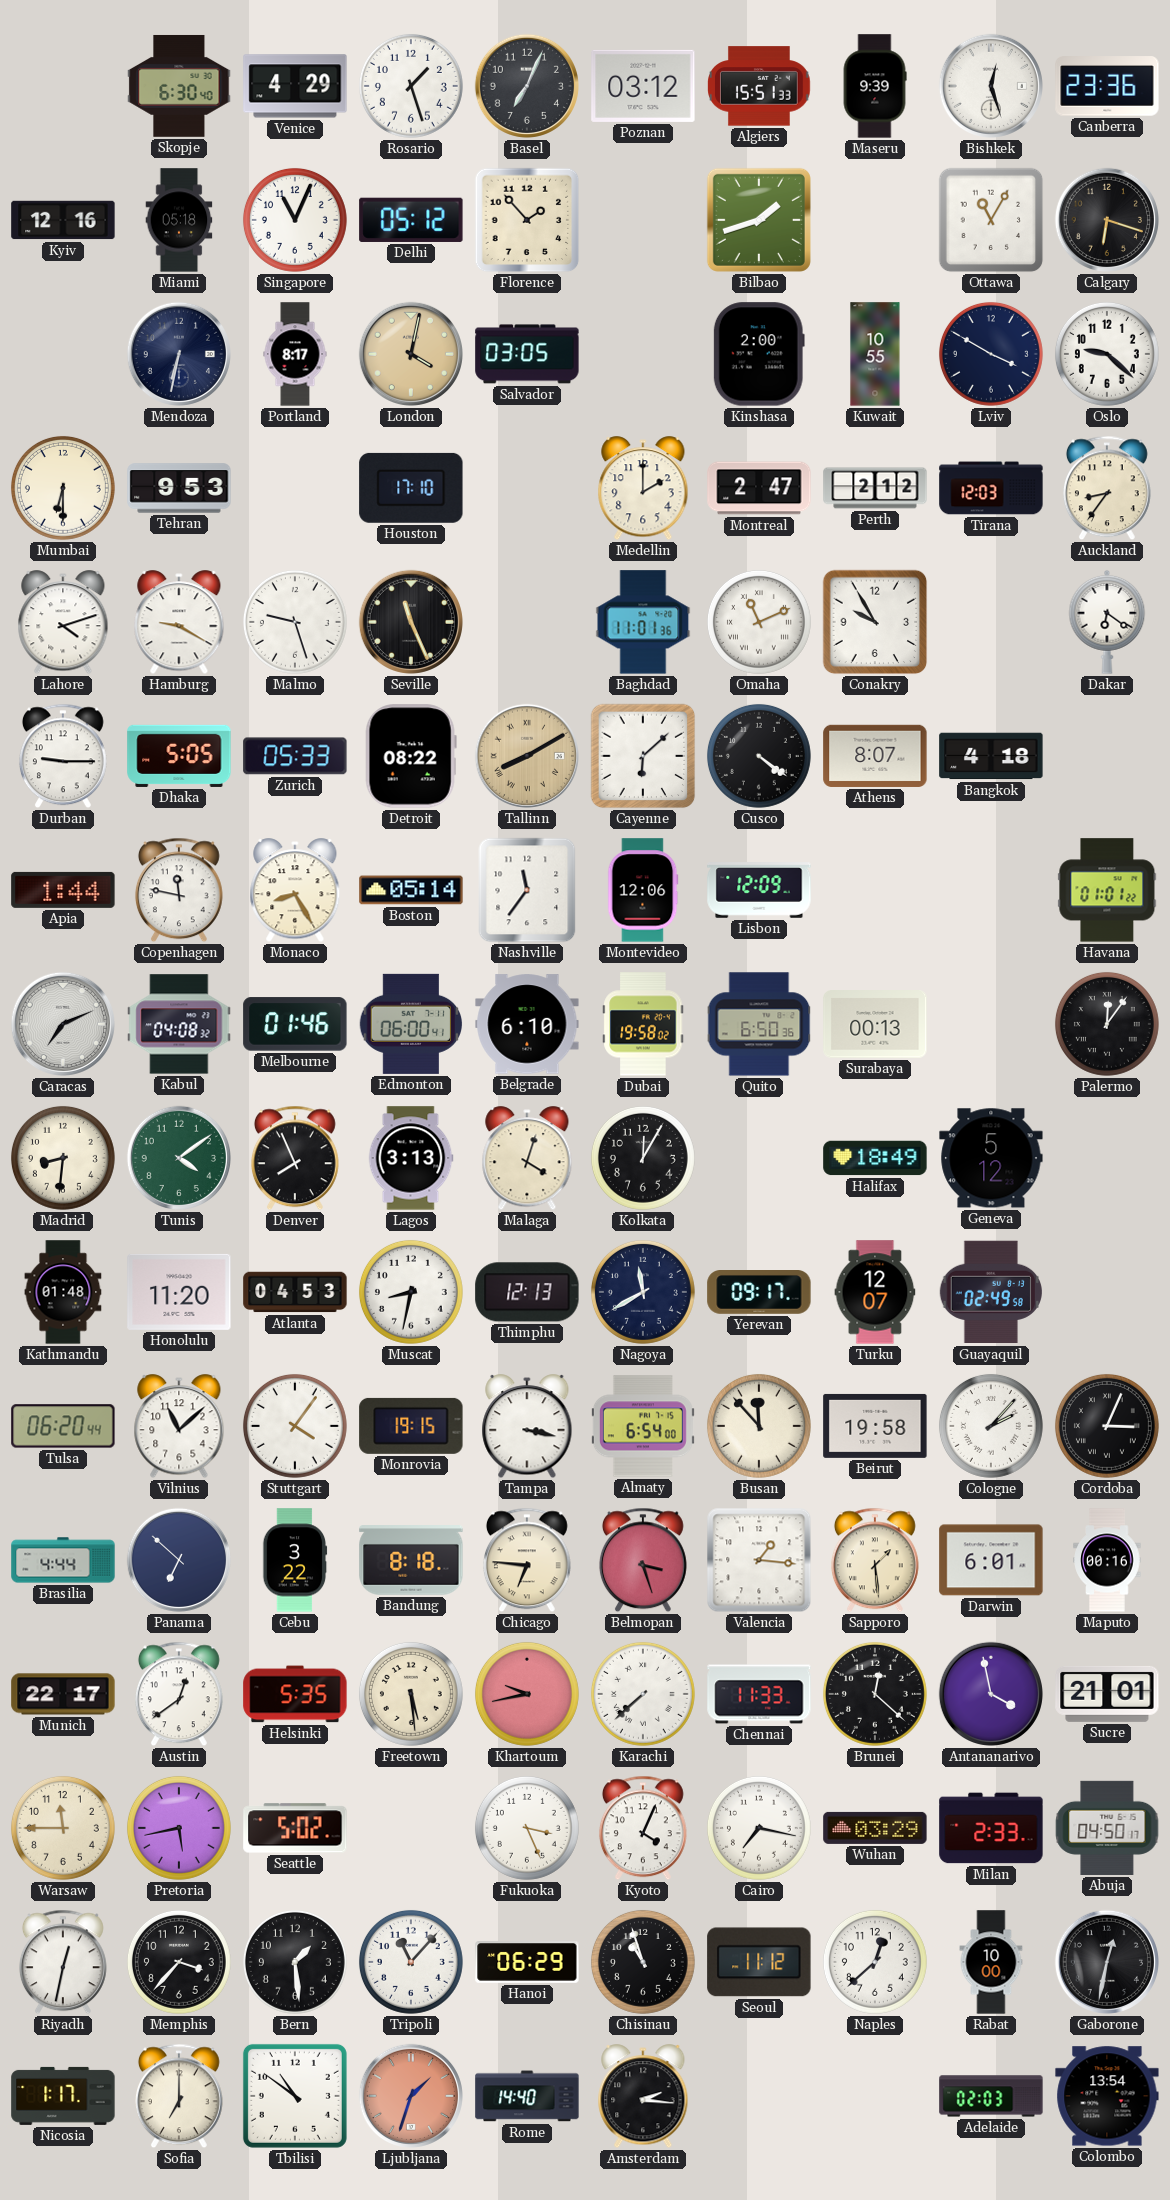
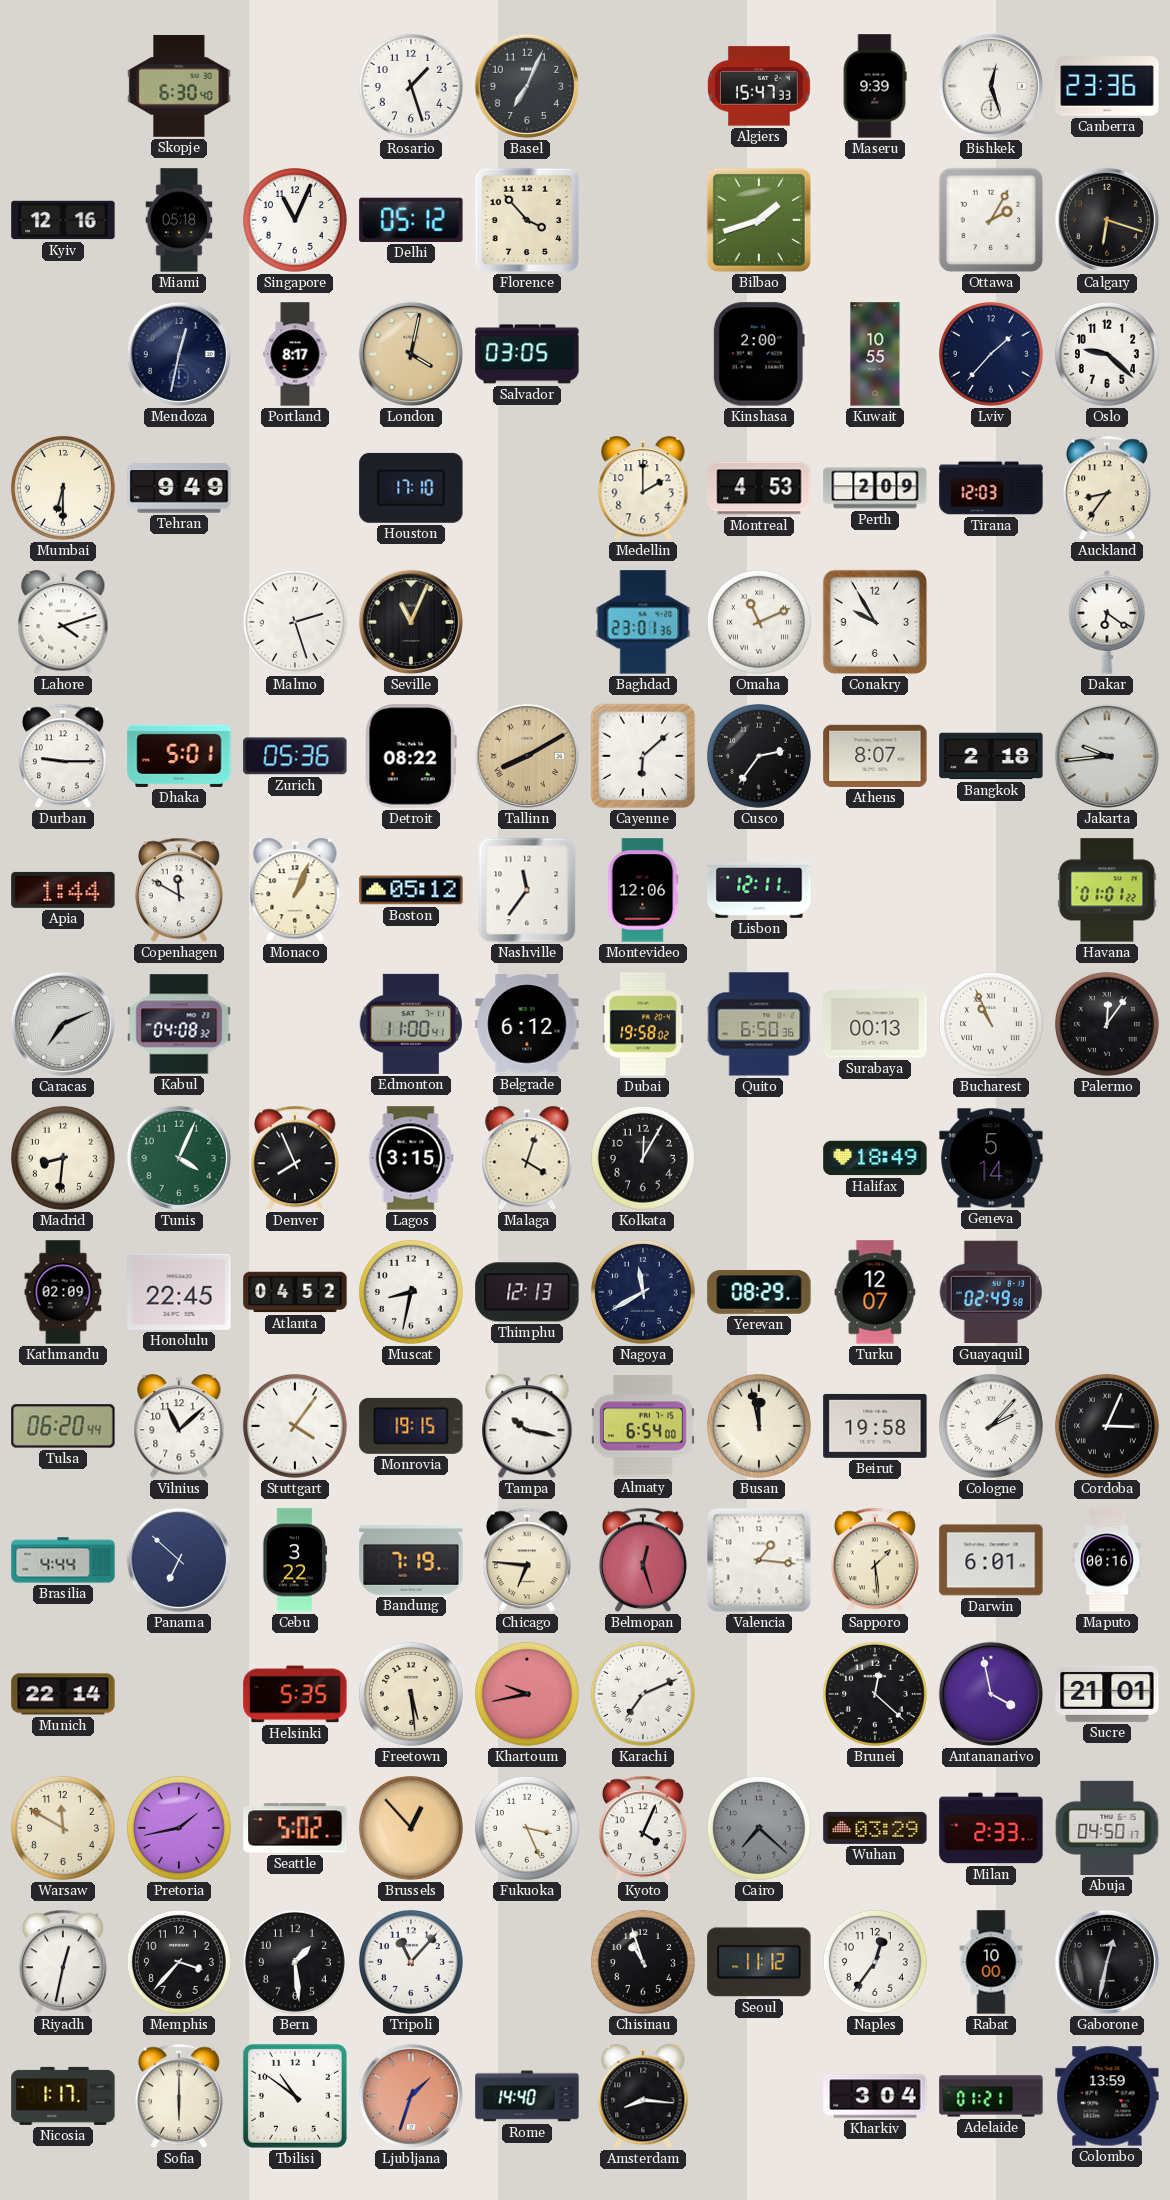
Venice: 4:29 -> none (295, 86)
Poznan: 03:12 -> none (643, 86)
Algiers: 15:51 -> 15:47 (759, 86)
Florence: 1:53 -> 3:53 (527, 220)
Ottawa: 11:05 -> 2:05 (991, 220)
Mendoza: 6:32 -> 12:32 (179, 354)
Lviv: 3:50 -> 1:37 (991, 354)
Tehran: 9:53 -> 9:49 (179, 488)
Montreal: 2:47 -> 4:53 (759, 488)
Perth: 2:12 -> 2:09 (875, 488)
Hamburg: 9:20 -> none (179, 623)
Malmo: 9:27 -> 2:27 (295, 622)
Seville: 11:26 -> 11:04 (411, 622)
Baghdad: 11:01 -> 23:01 (643, 622)
Dhaka: 5:05 -> 5:01 (179, 756)
Zurich: 05:33 -> 05:36 (295, 756)
Cusco: 4:21 -> 2:36 (759, 756)
Bangkok: 4:18 -> 2:18 (991, 756)
Jakarta: none -> 9:44 (1107, 756)
Copenhagen: 11:47 -> 11:50 (179, 890)
Monaco: 8:25 -> 1:04 (295, 891)
Boston: 05:14 -> 05:12 (411, 890)
Lisbon: 12:09 -> 12:11 (759, 890)
Melbourne: 01:46 -> none (295, 1024)
Edmonton: 06:00 -> 11:00 (410, 1024)
Belgrade: 6:10 -> 6:12 (527, 1024)
Bucharest: none -> 10:56 (991, 1024)
Tunis: 4:09 -> 4:04 (179, 1158)
Lagos: 3:13 -> 3:15 (411, 1158)
Geneva: 5:12 -> 5:14 (991, 1158)
Kathmandu: 01:48 -> 02:09 (63, 1292)
Honolulu: 11:20 -> 22:45 (179, 1292)
Atlanta: 04:53 -> 04:52 (295, 1292)
Yerevan: 09:17 -> 08:29 (759, 1293)
Tampa: 3:17 -> 10:17 (527, 1427)
Busan: 11:53 -> 11:58 (759, 1426)
Bandung: 8:18 -> 7:19 (411, 1560)
Belmopan: 3:27 -> 12:27 (643, 1560)
Munich: 22:17 -> 22:14 (63, 1694)
Austin: 12:39 -> none (179, 1694)
Karachi: 7:38 -> 7:11 (643, 1694)
Chennai: 11:33 -> none (759, 1694)
Warsaw: 11:45 -> 11:50 (63, 1828)
Pretoria: 5:43 -> 1:43 (179, 1828)
Brussels: none -> 12:53 (411, 1828)
Cairo: 7:17 -> 7:22 (759, 1828)
Cairo dial: white -> grey (759, 1828)
Hanoi: 06:29 -> none (527, 1963)
Naples: 12:38 -> 12:36 (875, 1962)
Sofia: 7:00 -> 6:00 (179, 2096)
Amsterdam: 2:16 -> 8:16 (643, 2097)
Kharkiv: none -> 3:04 (875, 2096)
Adelaide: 02:03 -> 01:21 (991, 2096)
Colombo: 13:54 -> 13:59 (1107, 2096)
